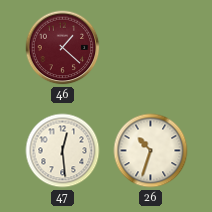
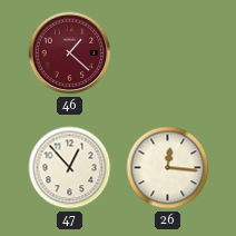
47: 12:29 -> 12:53 (70, 168)
26: 10:33 -> 12:16 (168, 168)
